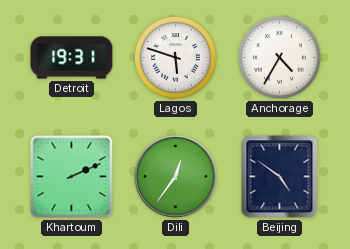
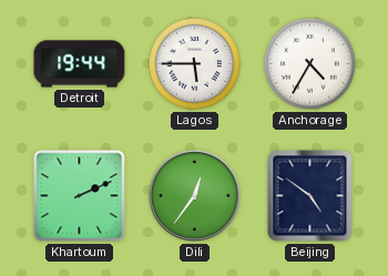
Detroit: 19:31 -> 19:44 (80, 64)
Lagos: 5:48 -> 5:45 (194, 63)
